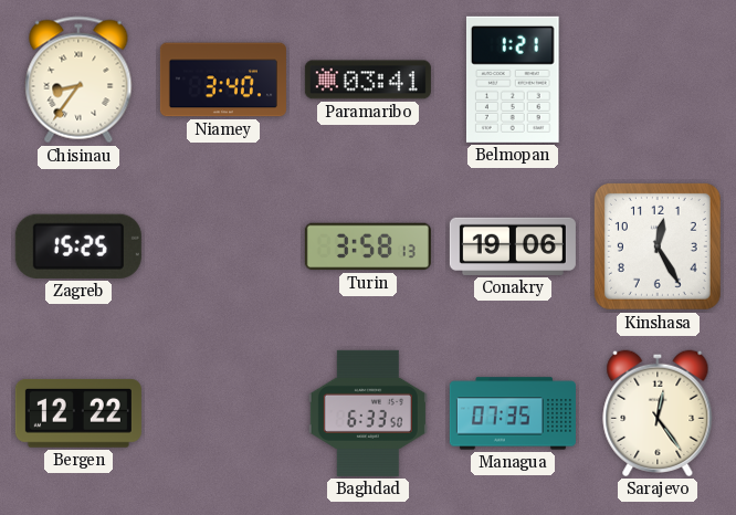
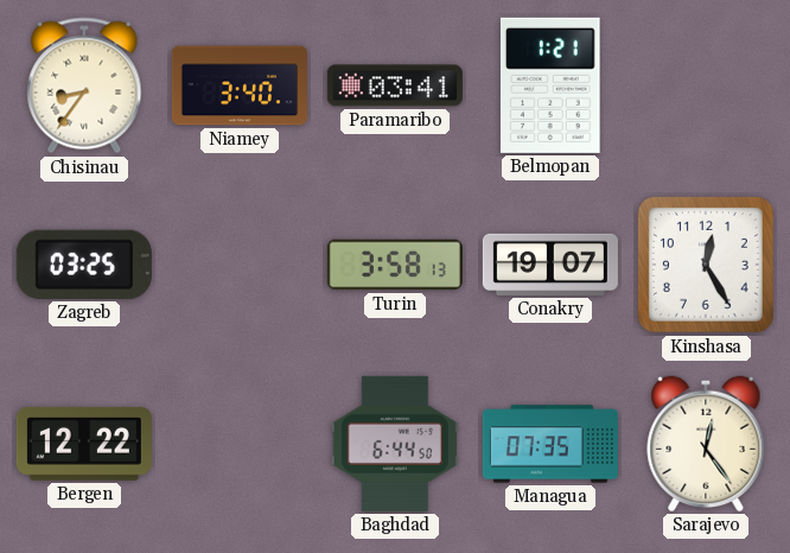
Zagreb: 15:25 -> 03:25 (84, 265)
Conakry: 19:06 -> 19:07 (550, 265)
Baghdad: 6:33 -> 6:44 (395, 444)
